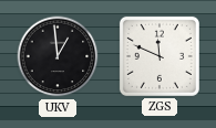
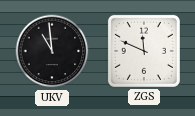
UKV: 12:59 -> 10:59 (52, 51)
